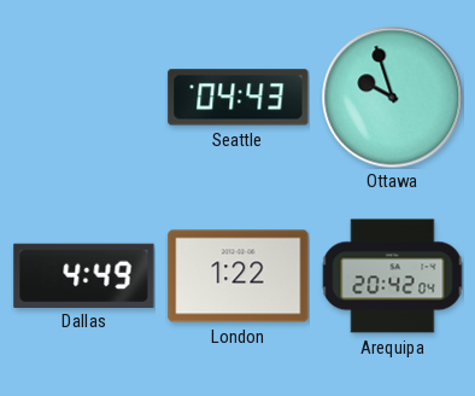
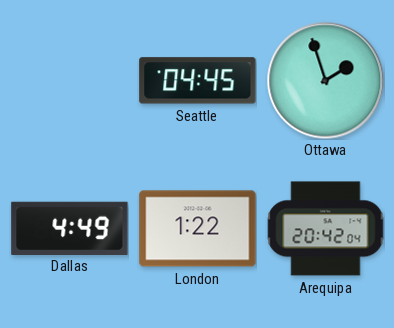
Seattle: 04:43 -> 04:45 (198, 81)
Ottawa: 9:57 -> 1:57 (325, 80)
